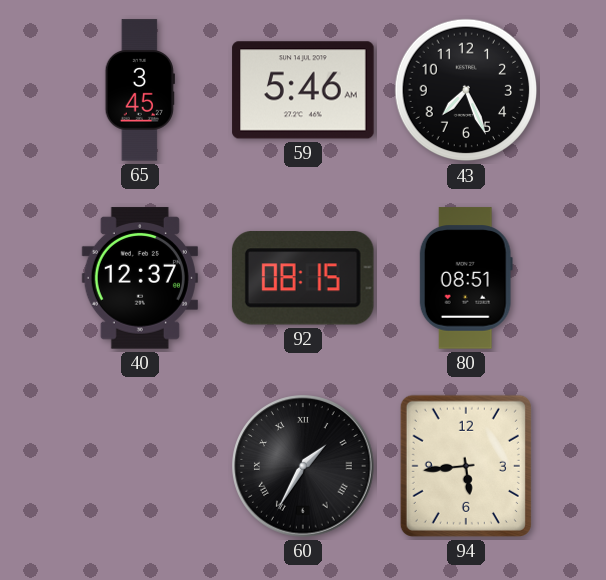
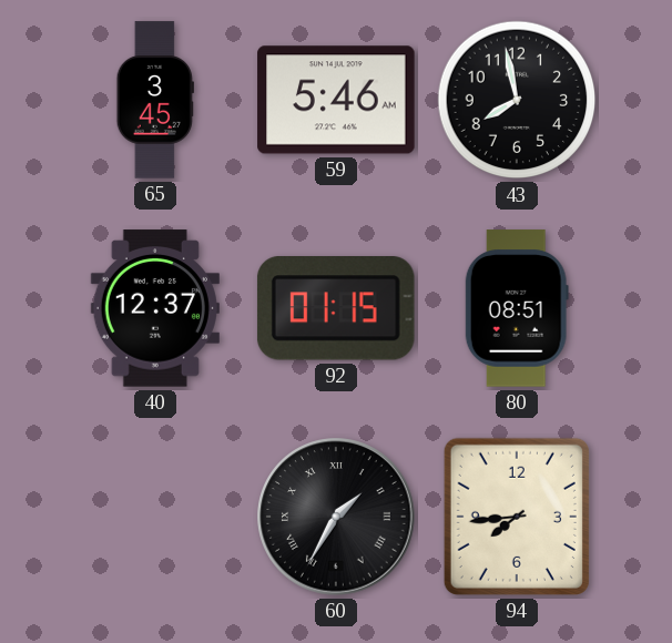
43: 7:26 -> 7:58 (517, 100)
92: 08:15 -> 01:15 (336, 309)
94: 5:44 -> 7:44 (517, 517)
